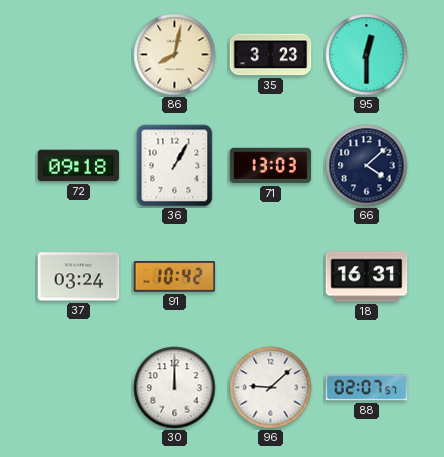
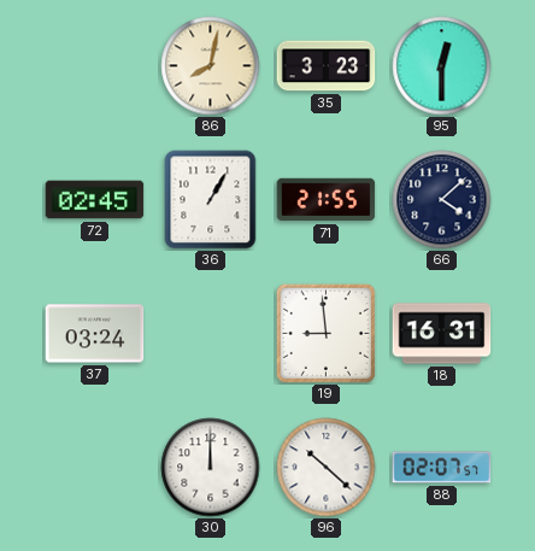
72: 09:18 -> 02:45 (95, 200)
71: 13:03 -> 21:55 (327, 200)
91: 10:42 -> none (175, 277)
19: none -> 8:59 (325, 333)
96: 9:08 -> 10:22 (327, 468)
